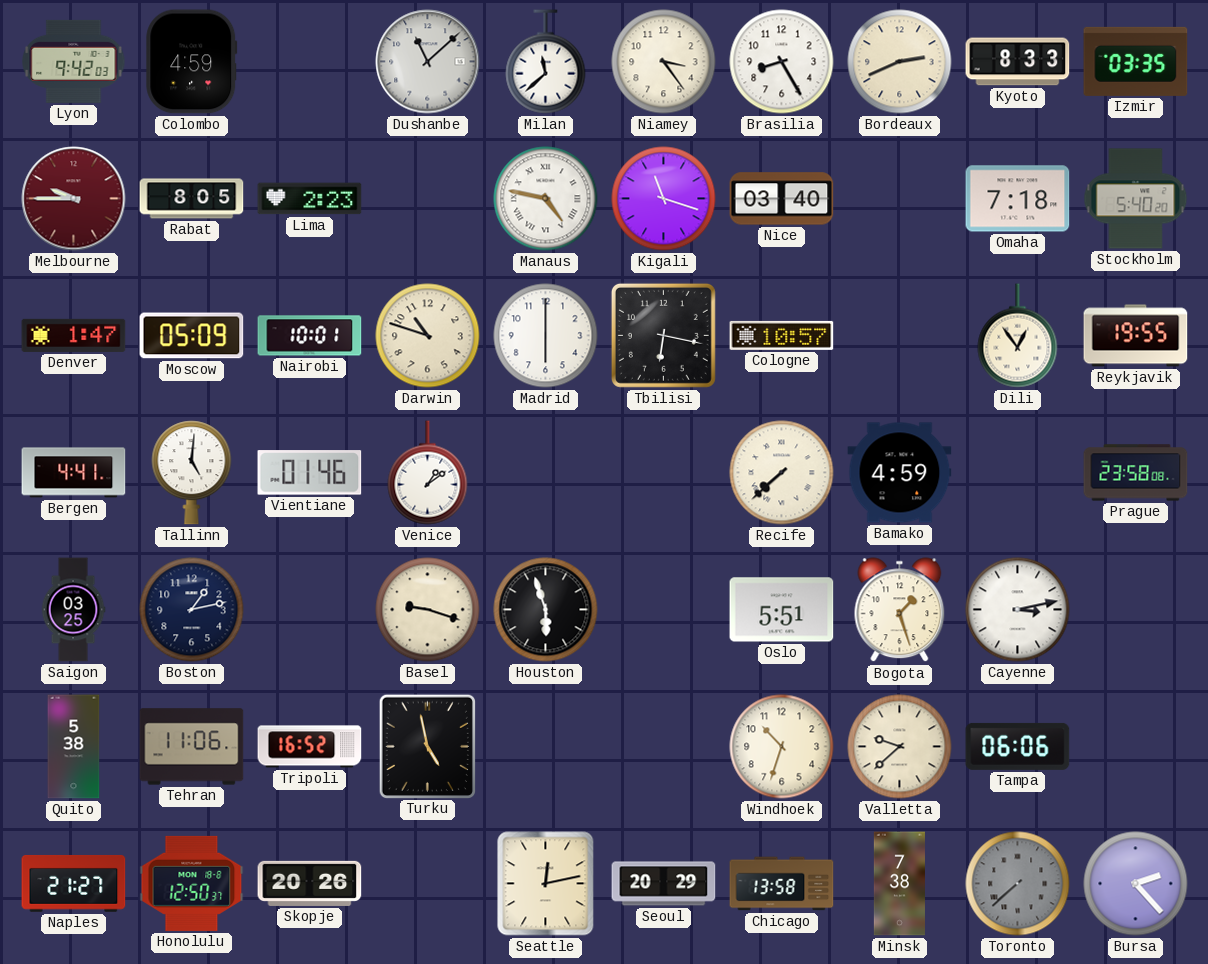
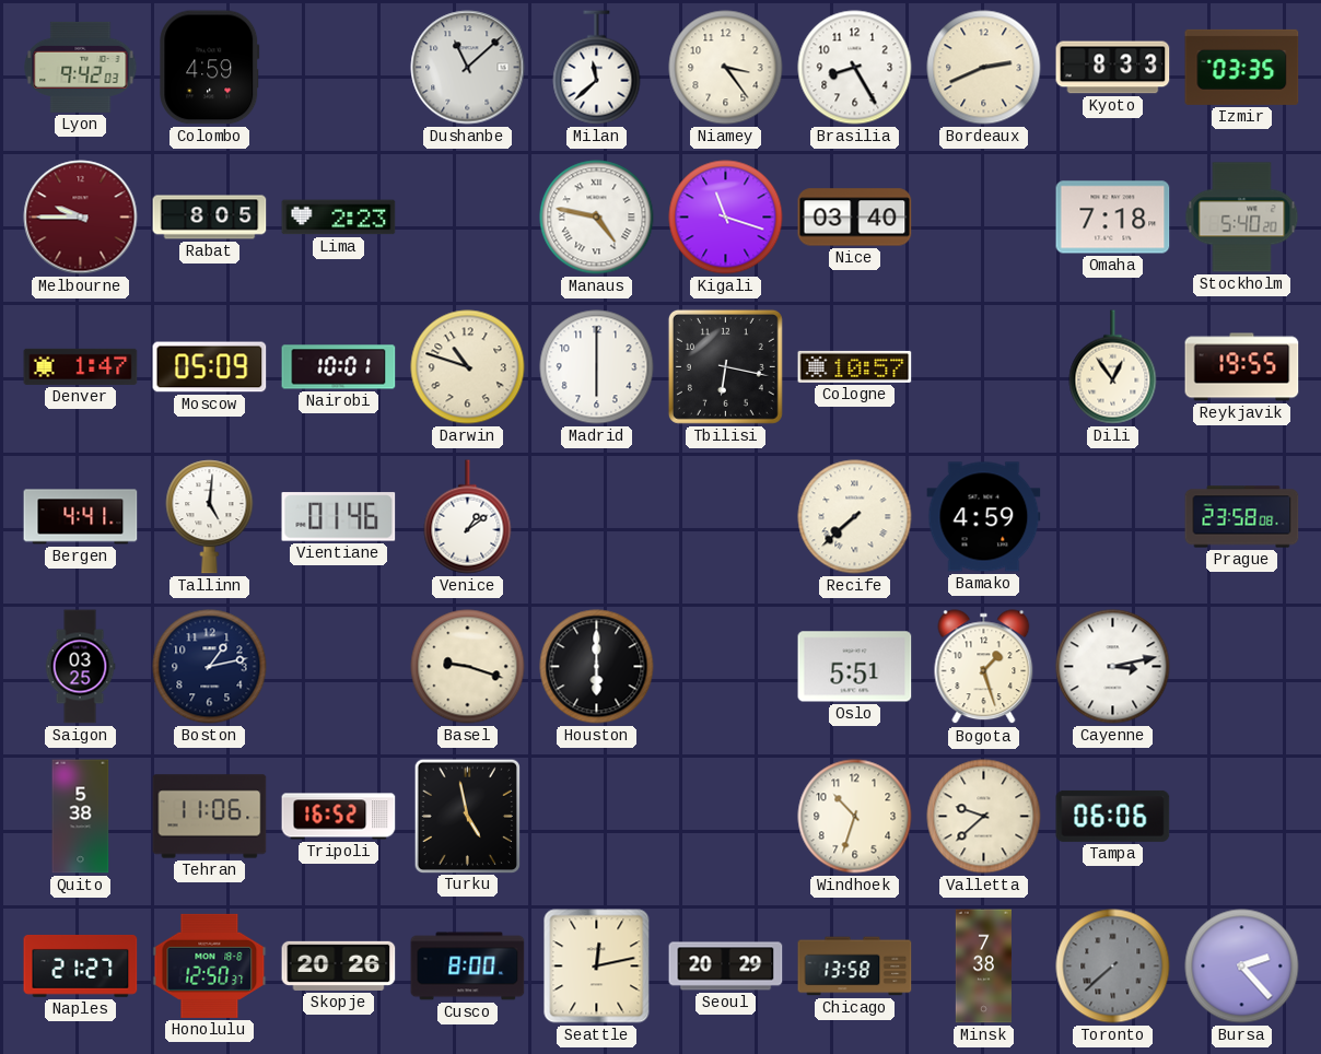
Houston: 5:57 -> 6:00 (597, 667)
Cusco: none -> 8:00 (468, 967)
